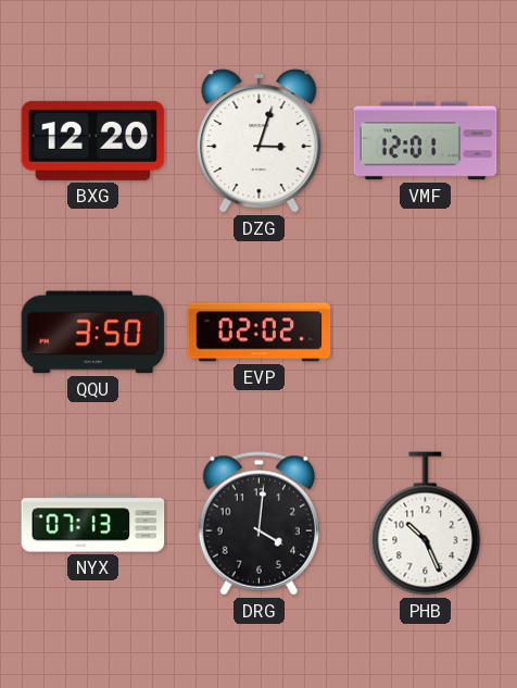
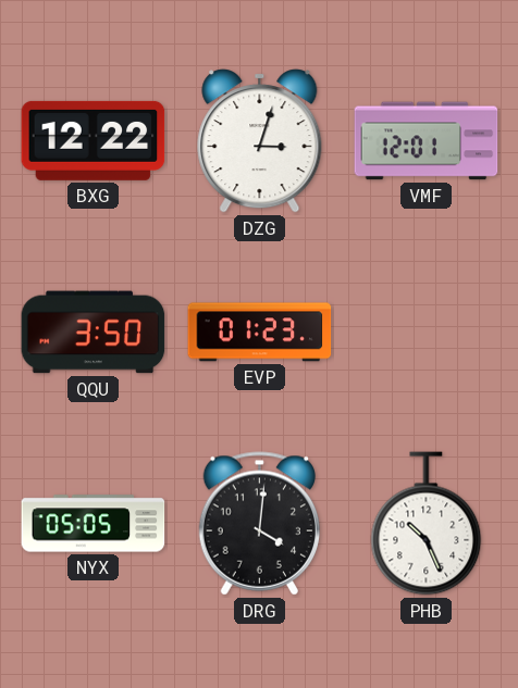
BXG: 12:20 -> 12:22 (94, 140)
EVP: 02:02 -> 01:23 (260, 333)
NYX: 07:13 -> 05:05 (94, 524)
